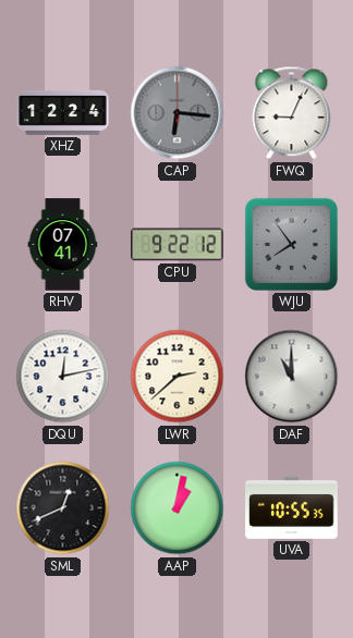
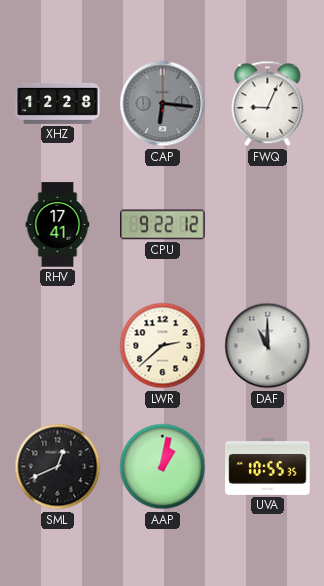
XHZ: 12:24 -> 12:28 (58, 103)
RHV: 07:41 -> 17:41 (58, 225)
WJU: 7:54 -> none (291, 244)
DQU: 12:13 -> none (63, 377)
